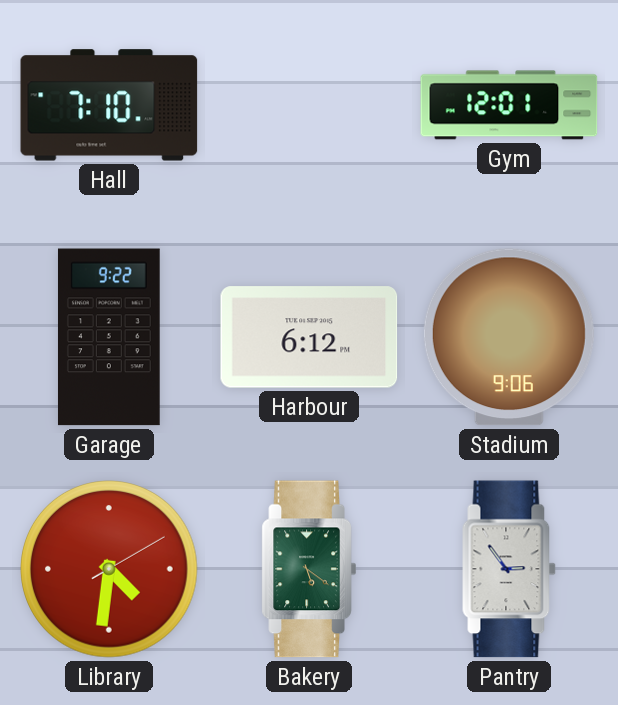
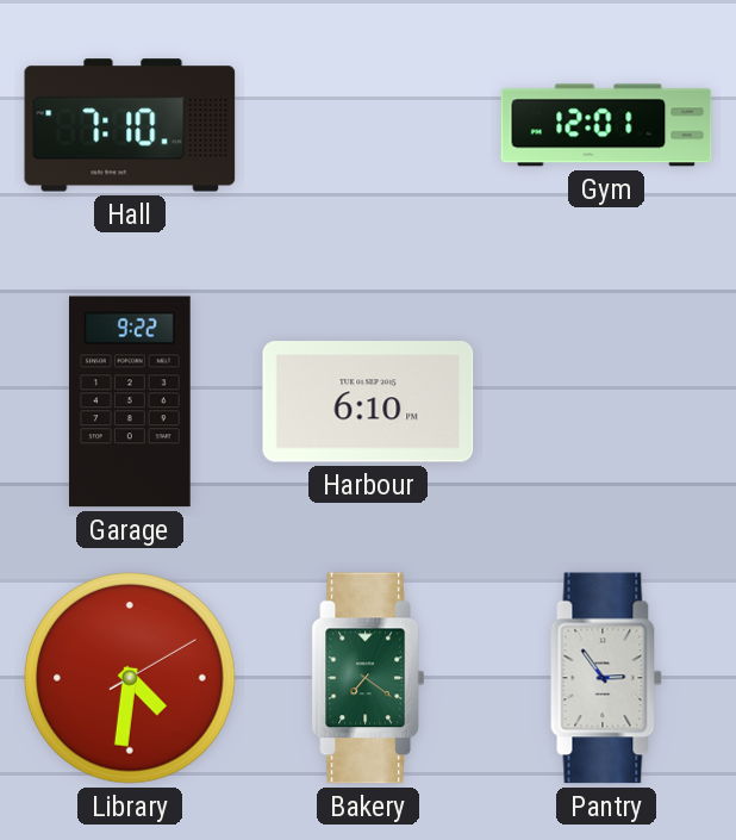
Harbour: 6:12 -> 6:10 (368, 402)
Stadium: 9:06 -> none (509, 337)
Bakery: 5:21 -> 7:21 (368, 678)
